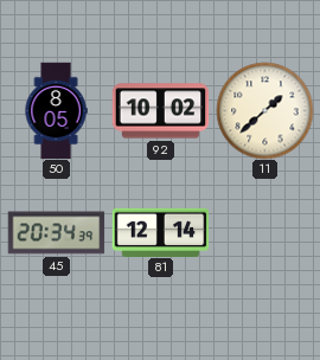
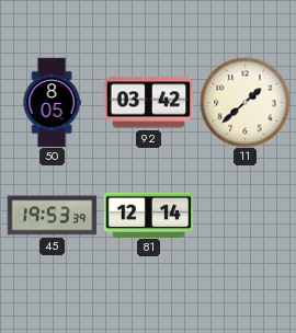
92: 10:02 -> 03:42 (148, 103)
45: 20:34 -> 19:53 (52, 216)
